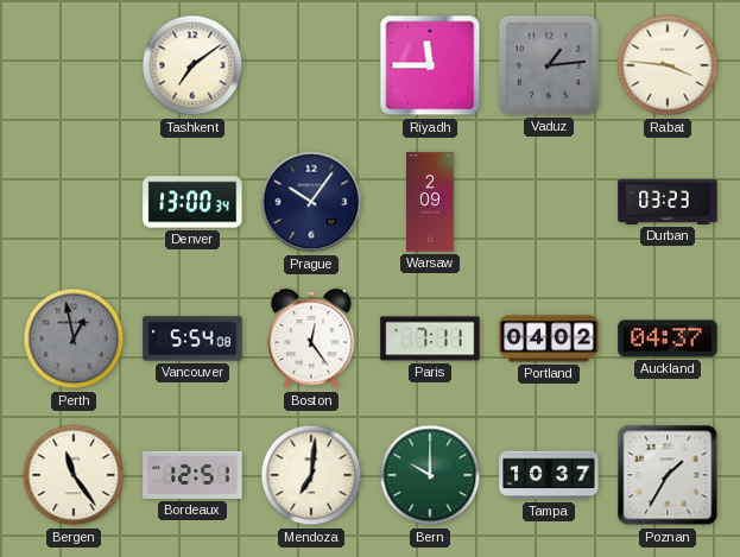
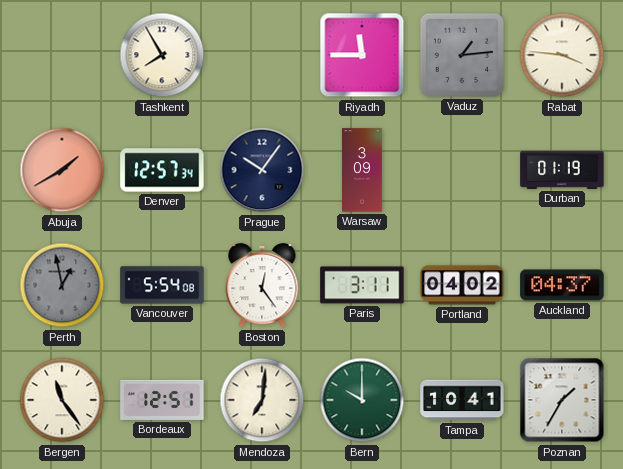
Tashkent: 7:09 -> 7:55 (162, 55)
Abuja: none -> 1:40 (62, 170)
Denver: 13:00 -> 12:57 (162, 170)
Warsaw: 2:09 -> 3:09 (362, 170)
Durban: 03:23 -> 01:19 (562, 170)
Paris: 7:11 -> 3:11 (362, 285)
Tampa: 10:37 -> 10:41 (462, 400)
